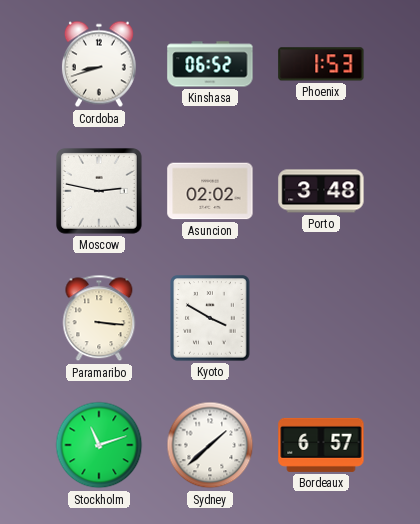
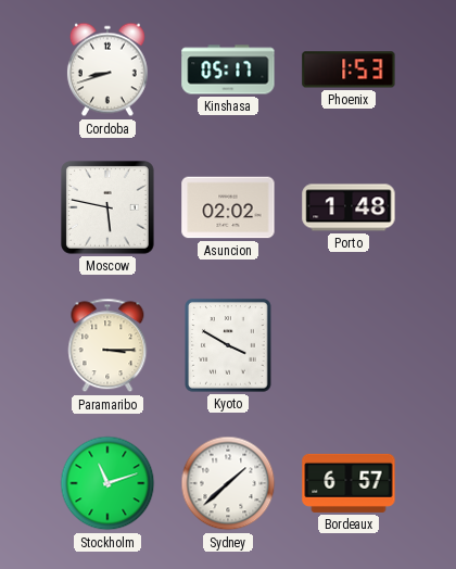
Kinshasa: 06:52 -> 05:17 (228, 69)
Moscow: 2:47 -> 5:47 (109, 208)
Porto: 3:48 -> 1:48 (349, 207)
Paramaribo: 3:16 -> 3:15 (107, 345)
